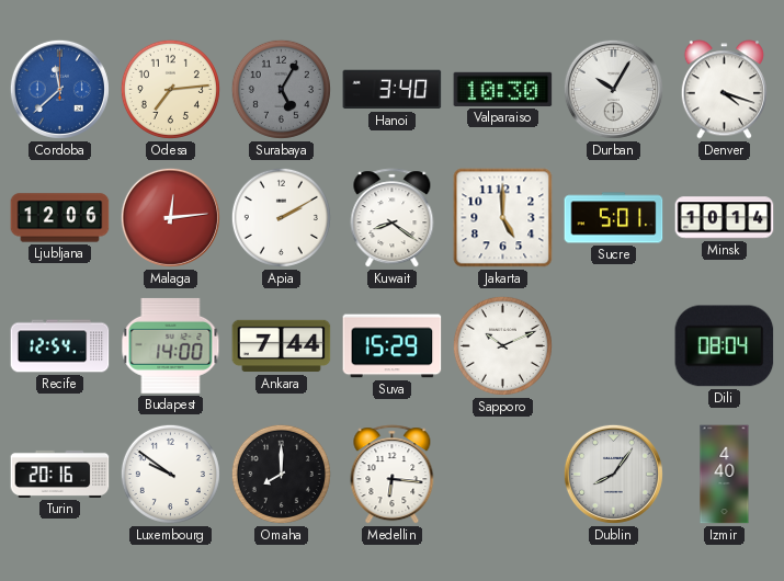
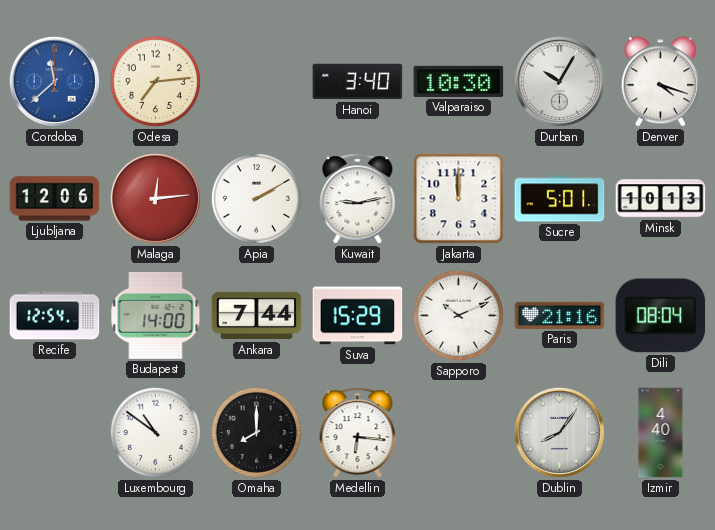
Surabaya: 5:05 -> none (281, 89)
Kuwait: 8:21 -> 9:13 (358, 199)
Jakarta: 5:00 -> 12:00 (459, 199)
Minsk: 10:14 -> 10:13 (661, 199)
Paris: none -> 21:16 (560, 315)
Turin: 20:16 -> none (60, 474)
Luxembourg: 9:51 -> 10:51 (155, 432)
